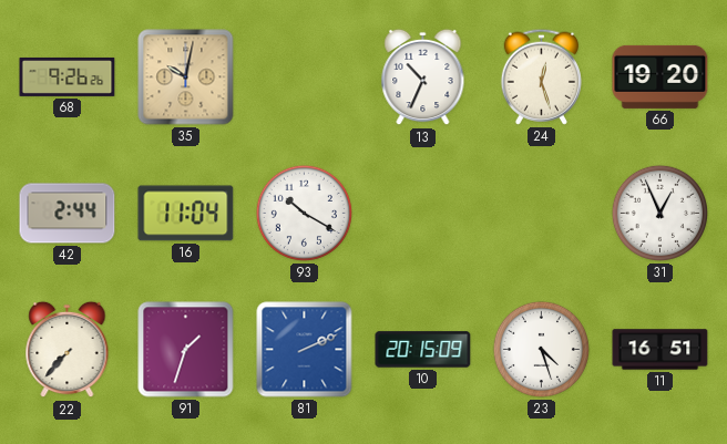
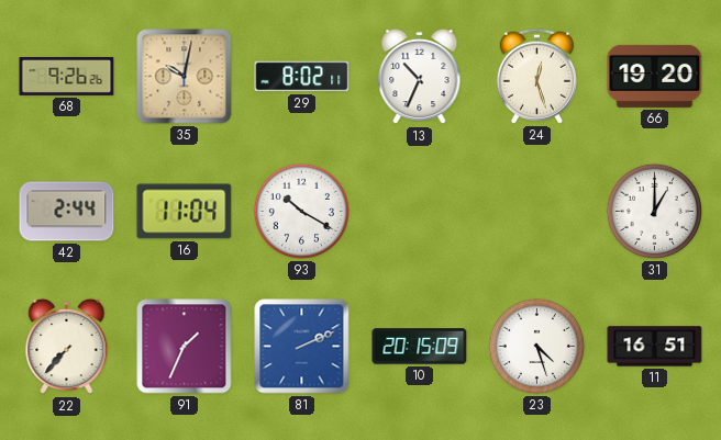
29: none -> 8:02 (302, 77)
31: 12:56 -> 1:00 (654, 211)
91: 1:33 -> 1:34 (185, 347)
